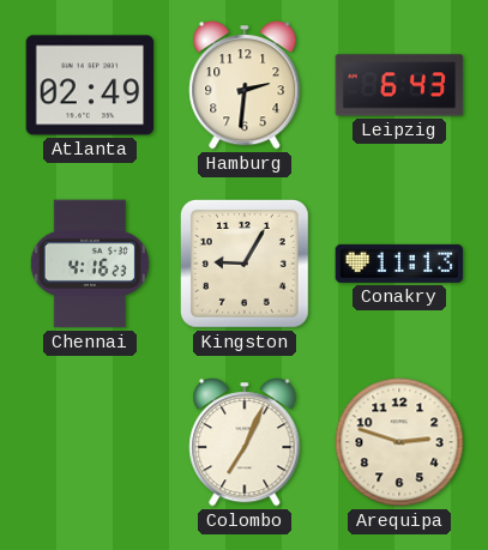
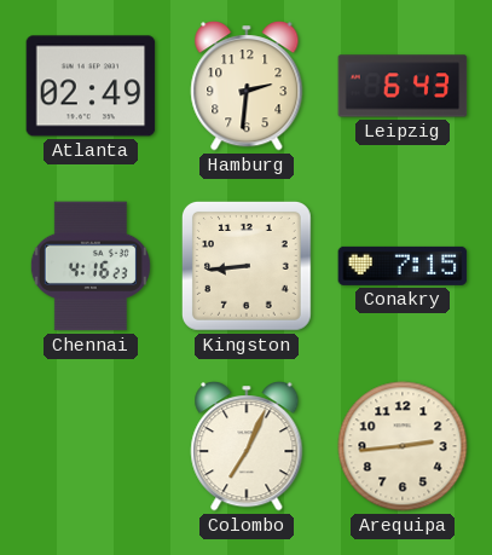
Kingston: 9:05 -> 8:44 (247, 266)
Conakry: 11:13 -> 7:15 (403, 266)
Arequipa: 2:48 -> 2:44 (403, 446)
